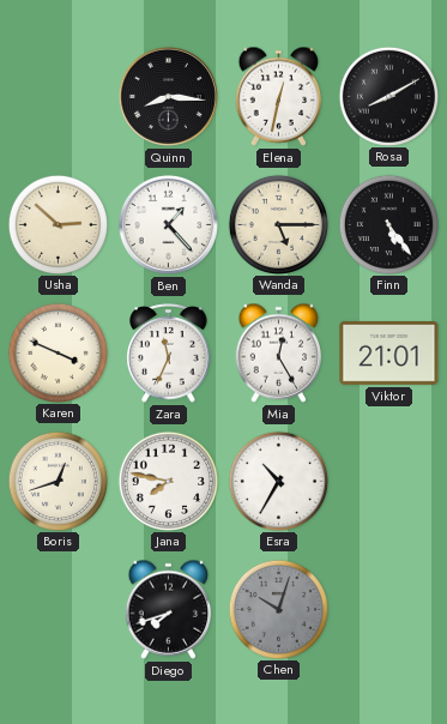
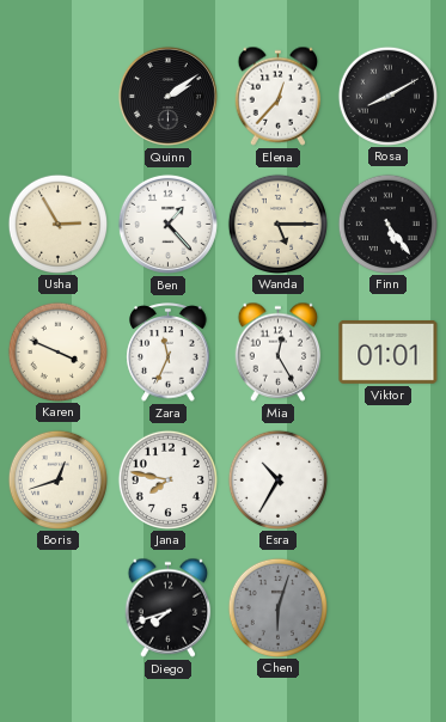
Quinn: 8:16 -> 2:09 (167, 96)
Elena: 12:32 -> 12:37 (279, 96)
Usha: 2:52 -> 2:55 (57, 224)
Viktor: 21:01 -> 01:01 (389, 351)
Chen: 10:03 -> 6:03 (277, 607)
